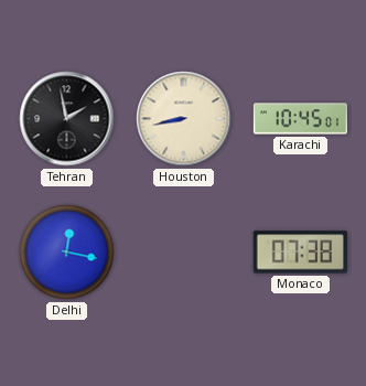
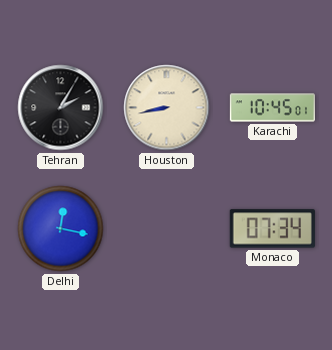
Tehran: 1:58 -> 2:05 (61, 108)
Monaco: 07:38 -> 07:34 (272, 229)
